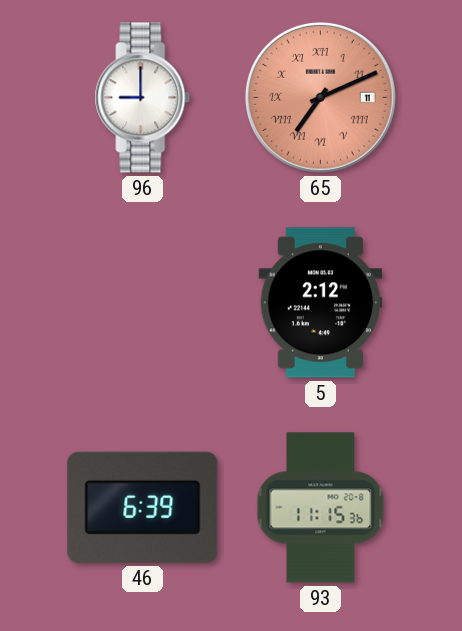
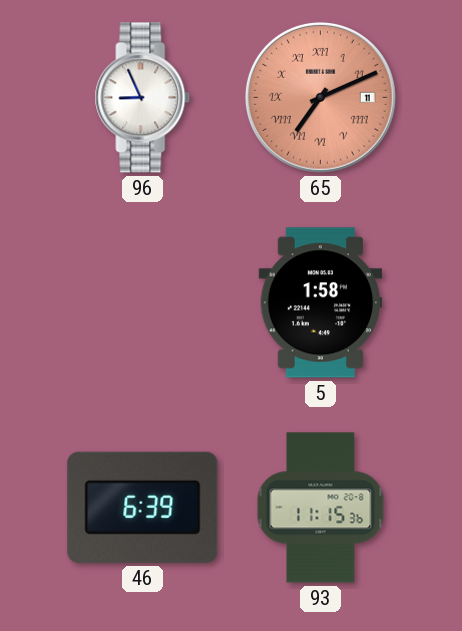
96: 9:00 -> 8:56 (143, 98)
5: 2:12 -> 1:58 (321, 303)
